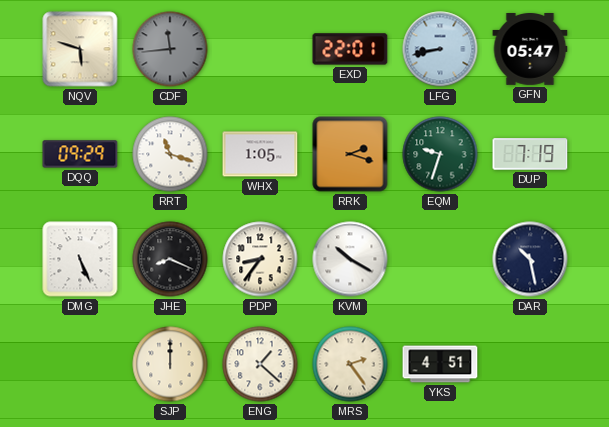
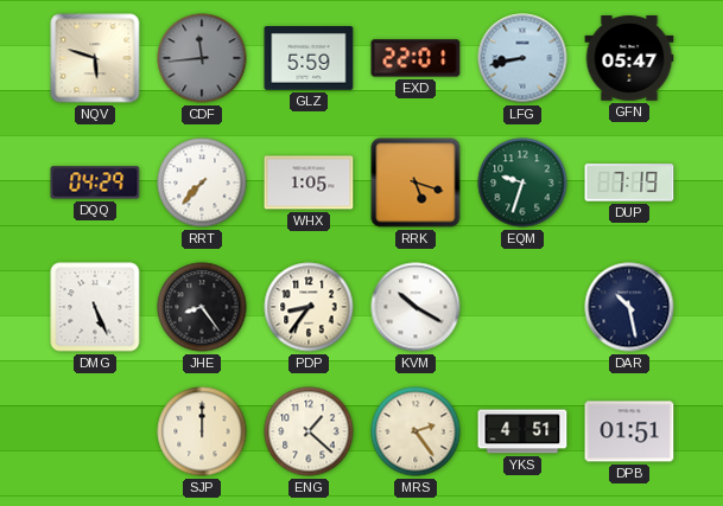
GLZ: none -> 5:59 (309, 59)
DQQ: 09:29 -> 04:29 (95, 182)
RRT: 11:18 -> 7:37 (202, 182)
RRK: 2:18 -> 5:18 (416, 182)
JHE: 8:19 -> 8:24 (202, 307)
DPB: none -> 01:51 (629, 431)
